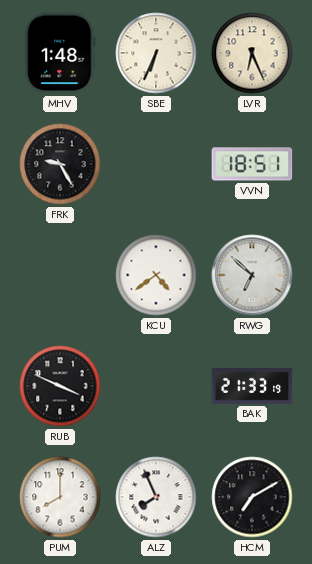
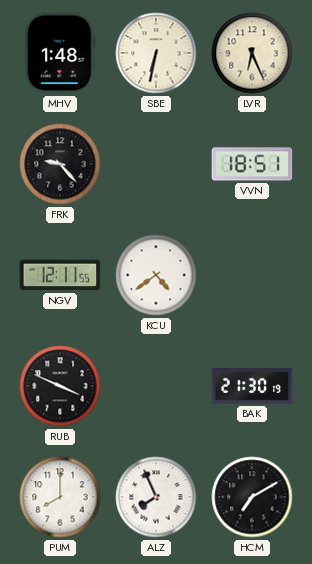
SBE: 6:34 -> 6:32 (156, 53)
FRK: 9:25 -> 9:23 (60, 164)
NGV: none -> 12:11 (60, 275)
RWG: 6:52 -> none (252, 275)
BAK: 21:33 -> 21:30 (252, 387)
